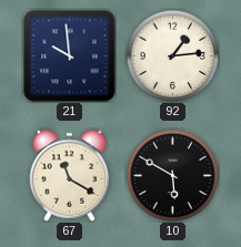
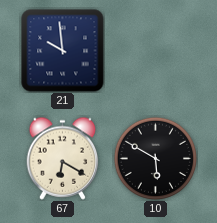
92: 1:14 -> none (172, 55)
67: 11:20 -> 6:20 (63, 158)
